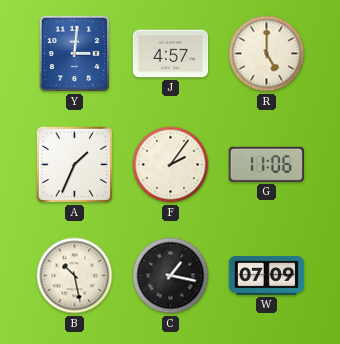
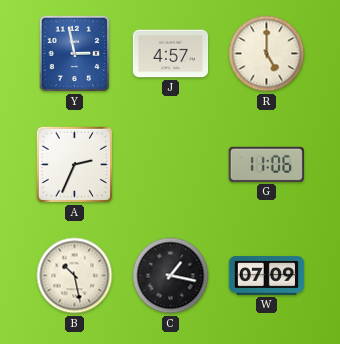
Y: 3:01 -> 2:58 (75, 54)
A: 1:34 -> 2:34 (75, 165)
F: 2:06 -> none (171, 165)
